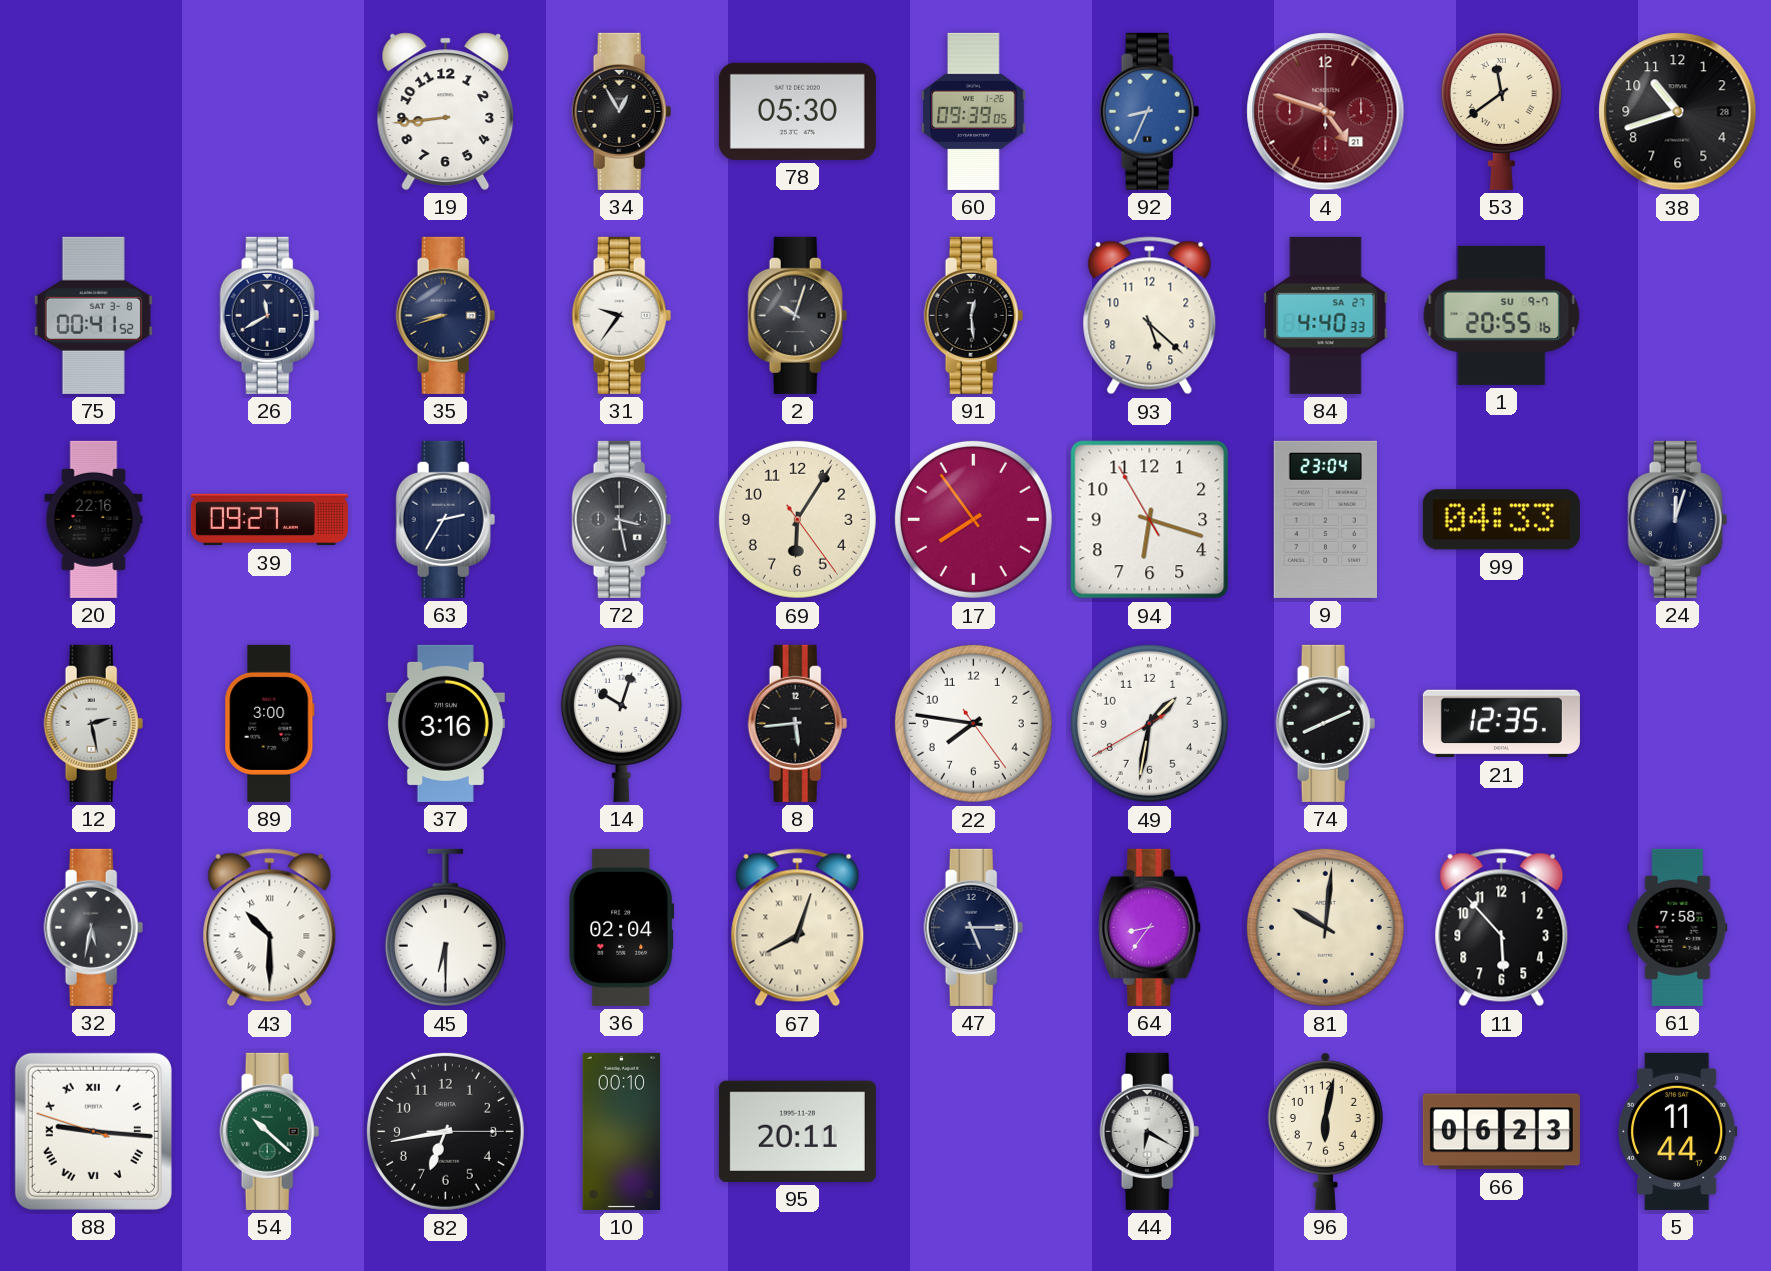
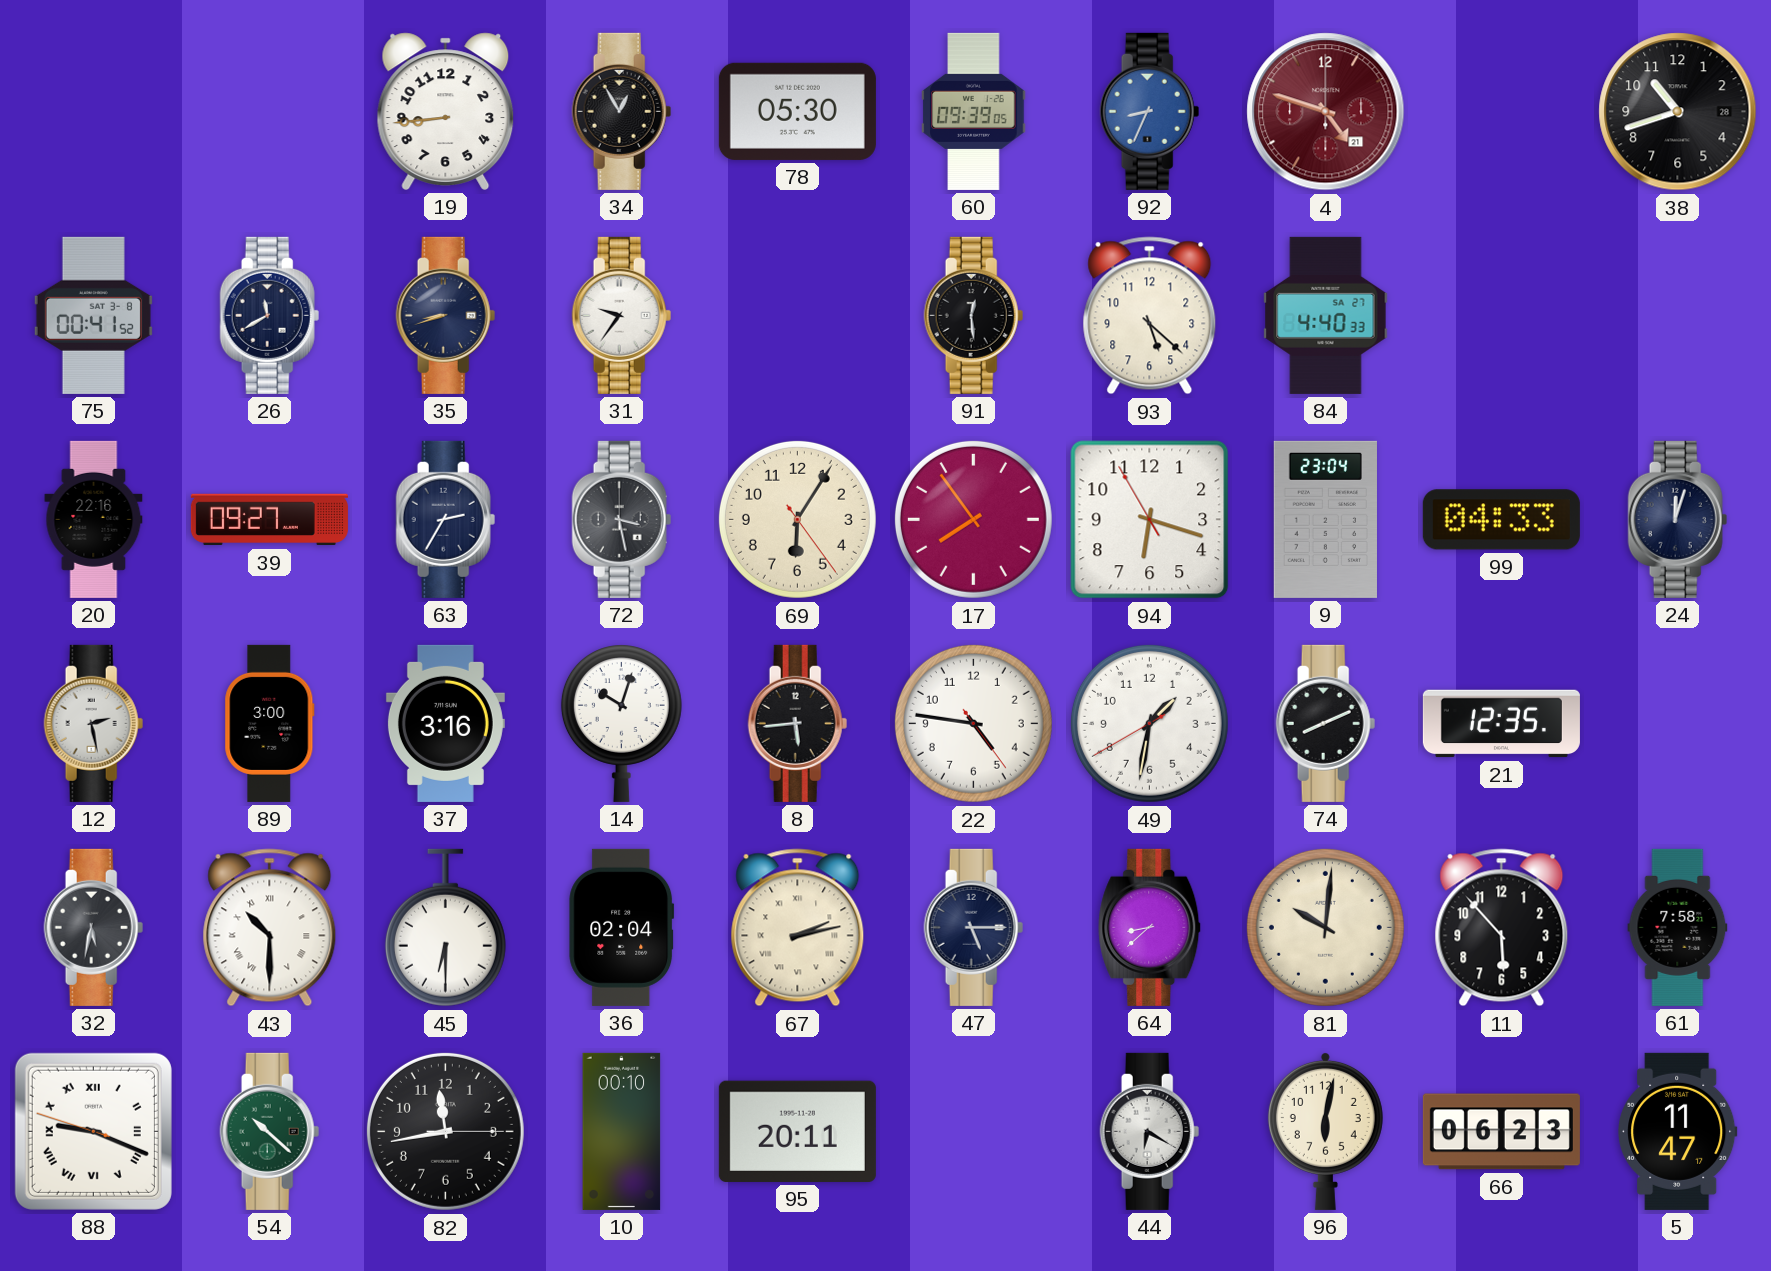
53: 11:39 -> none (1501, 111)
2: 10:03 -> none (798, 315)
1: 20:55 -> none (1502, 315)
22: 7:46 -> 4:46 (973, 723)
67: 8:03 -> 2:13 (798, 928)
64: 8:36 -> 8:38 (1150, 927)
88: 9:15 -> 9:18 (93, 1131)
82: 6:43 -> 11:43 (445, 1131)
5: 11:44 -> 11:47 (1678, 1131)
